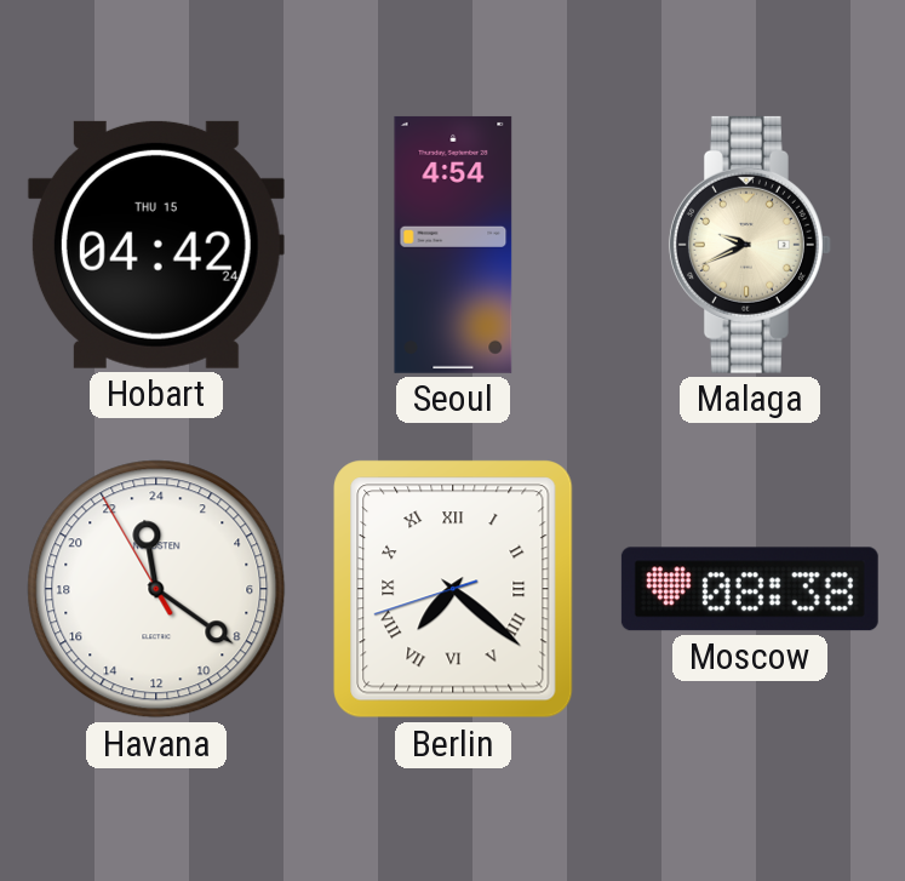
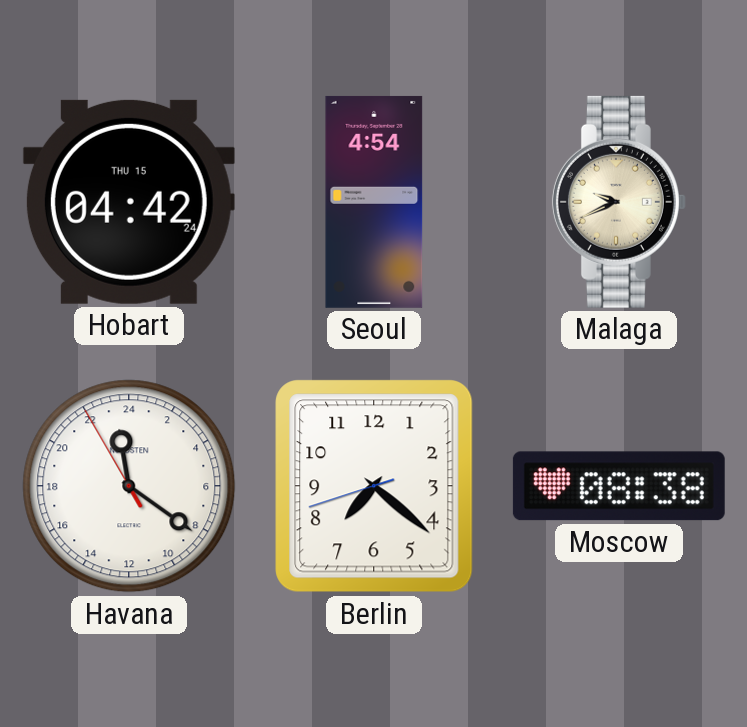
Berlin numerals: Roman -> Arabic (374, 486)
